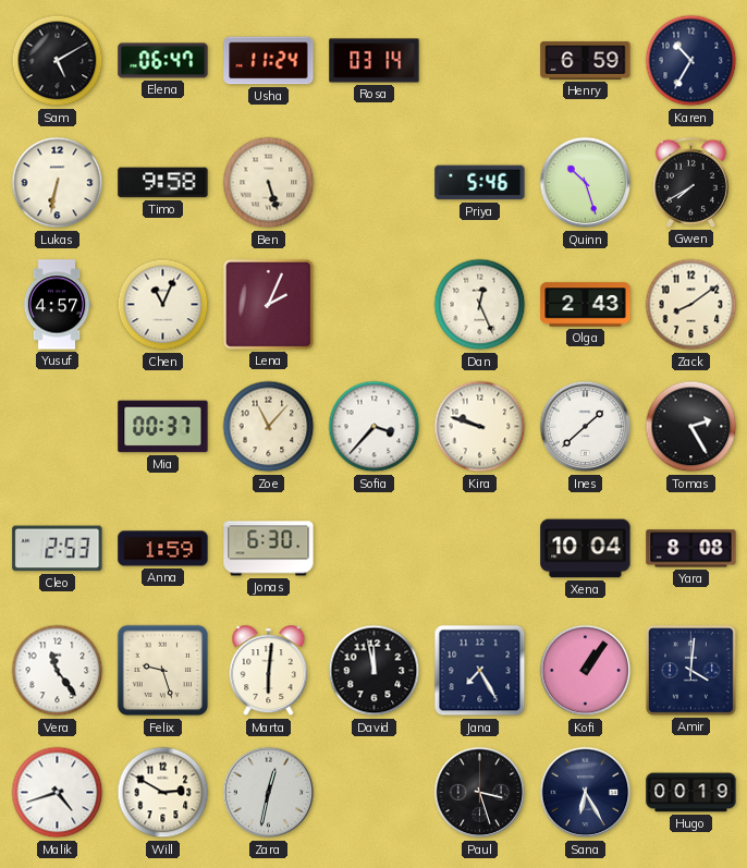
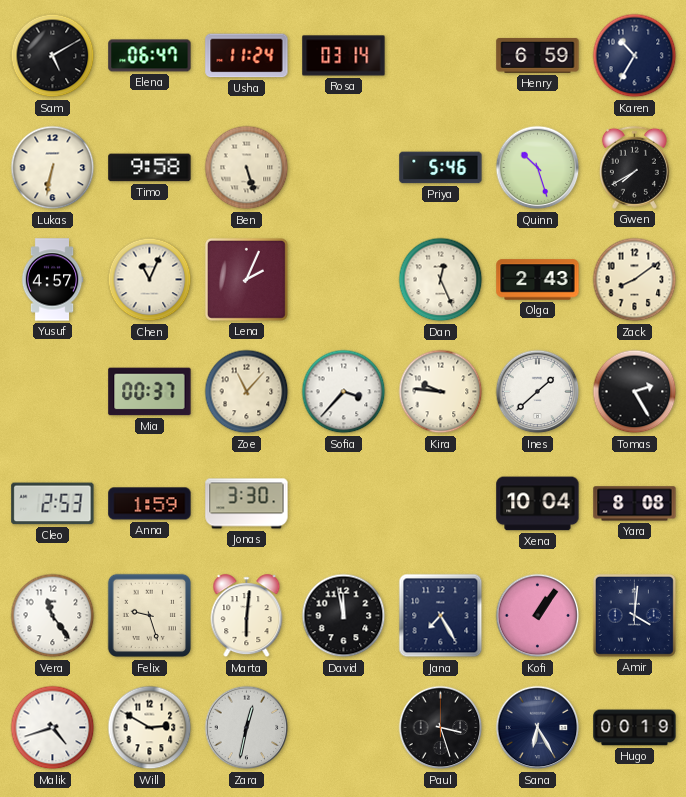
Kira: 9:48 -> 9:46 (441, 392)
Jonas: 6:30 -> 3:30 (247, 504)
